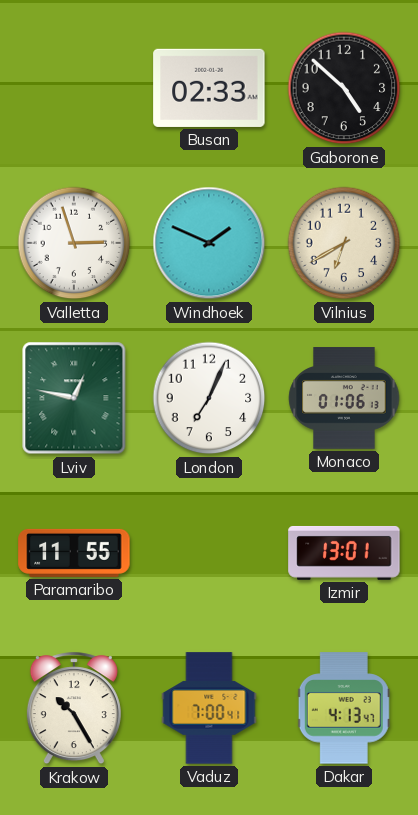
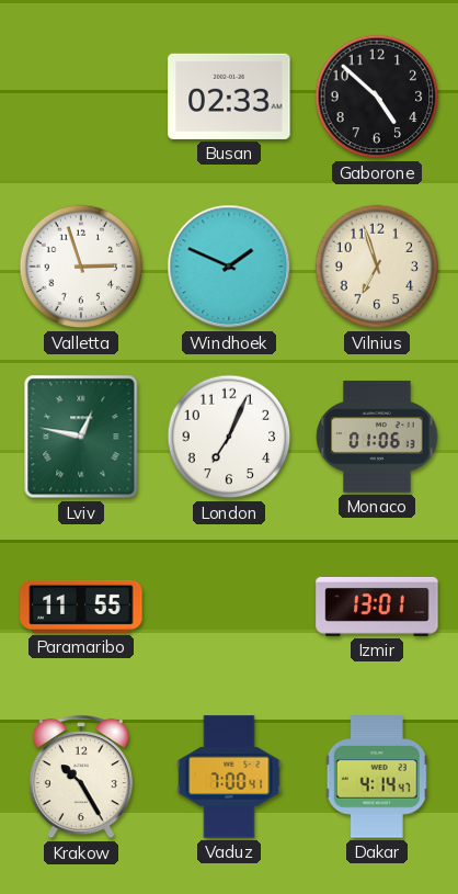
Vilnius: 6:40 -> 6:57 (377, 267)
Dakar: 4:13 -> 4:14 (377, 777)
